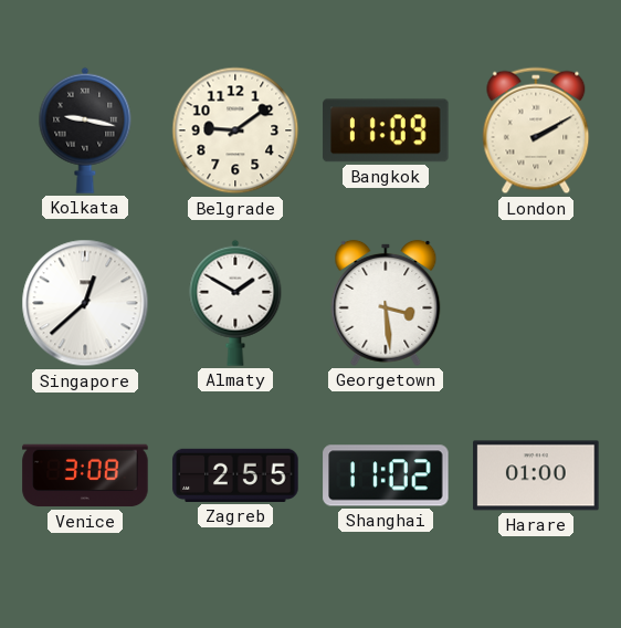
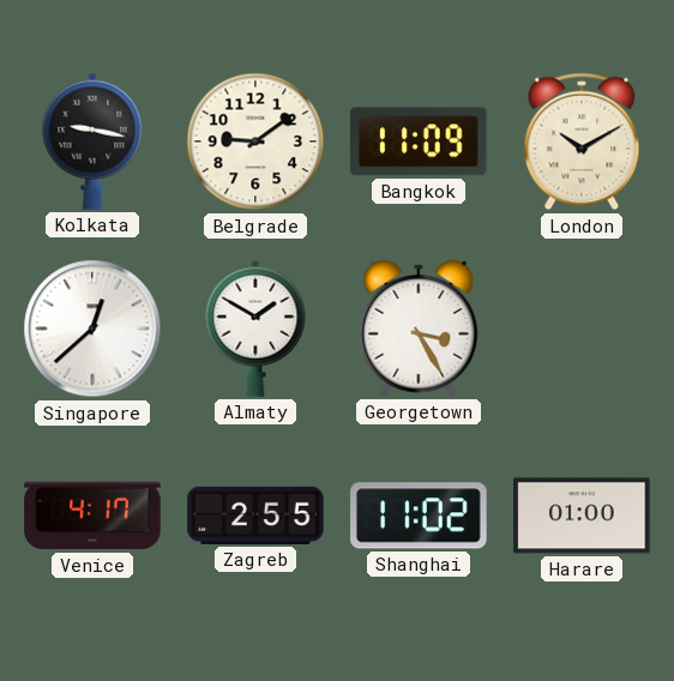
London: 2:10 -> 10:10 (582, 141)
Georgetown: 3:29 -> 3:25 (419, 329)
Venice: 3:08 -> 4:17 (92, 516)
